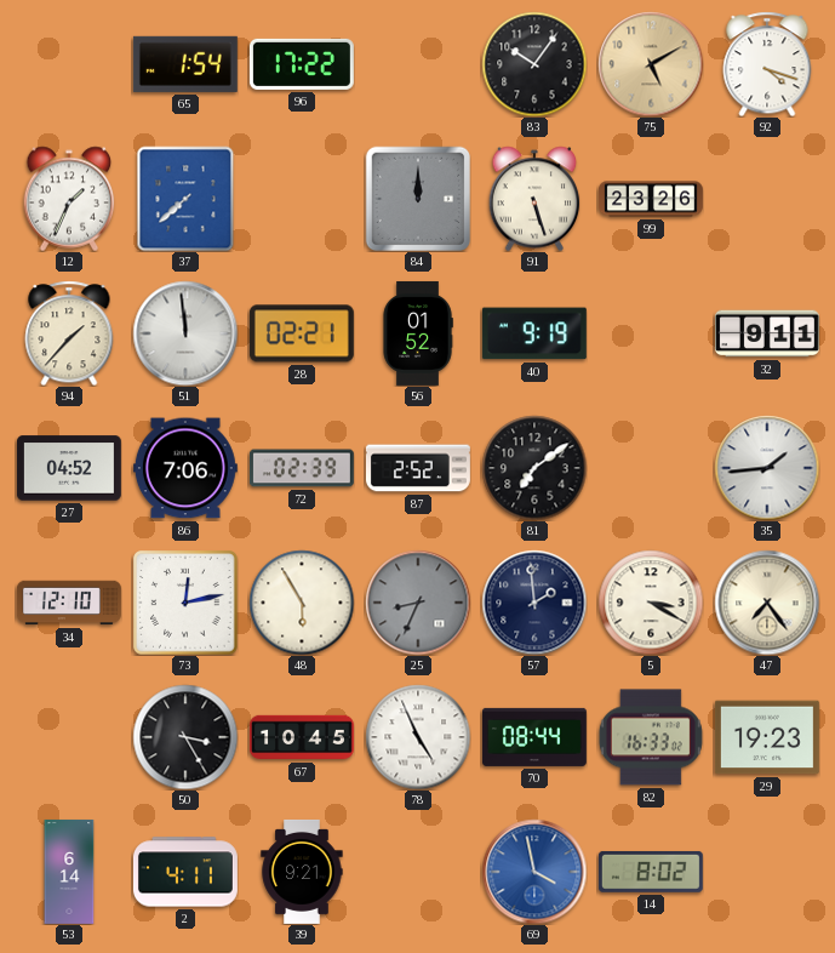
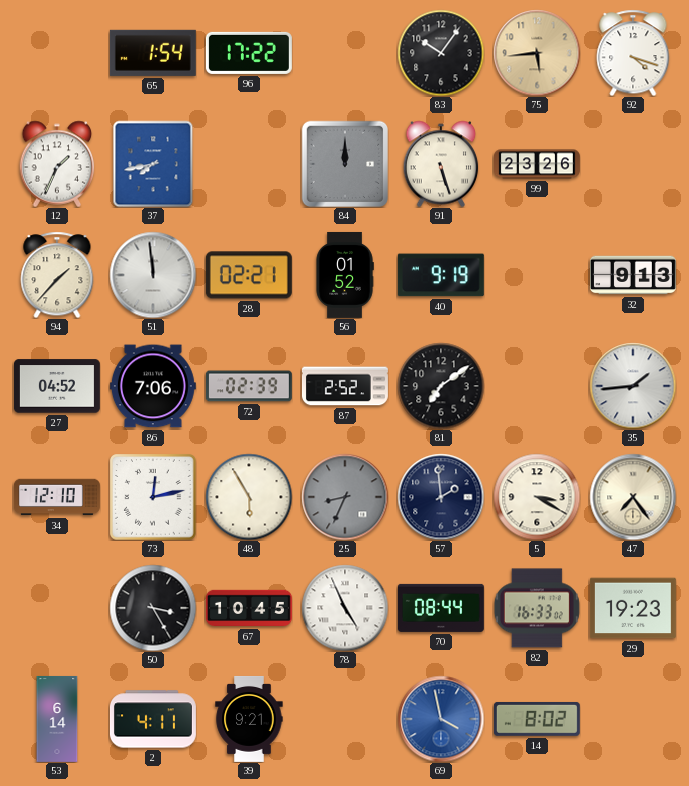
75: 5:10 -> 5:44 (537, 53)
37: 7:38 -> 7:43 (153, 164)
32: 9:11 -> 9:13 (633, 275)
